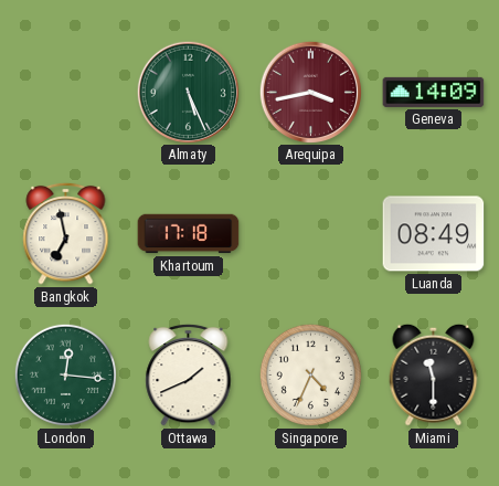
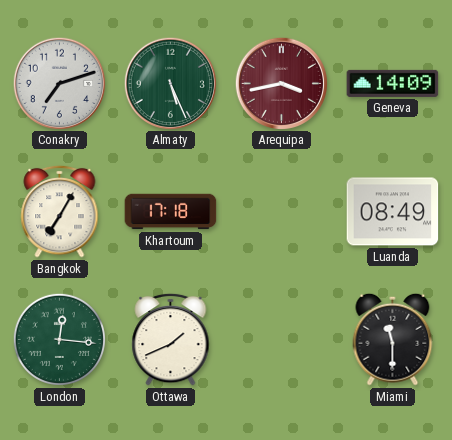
Conakry: none -> 7:12 (59, 83)
Bangkok: 6:58 -> 7:05 (60, 211)
Singapore: 4:34 -> none (310, 374)
